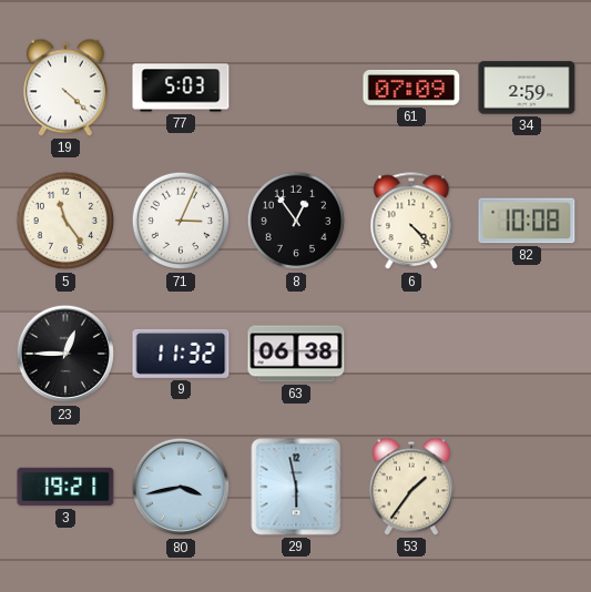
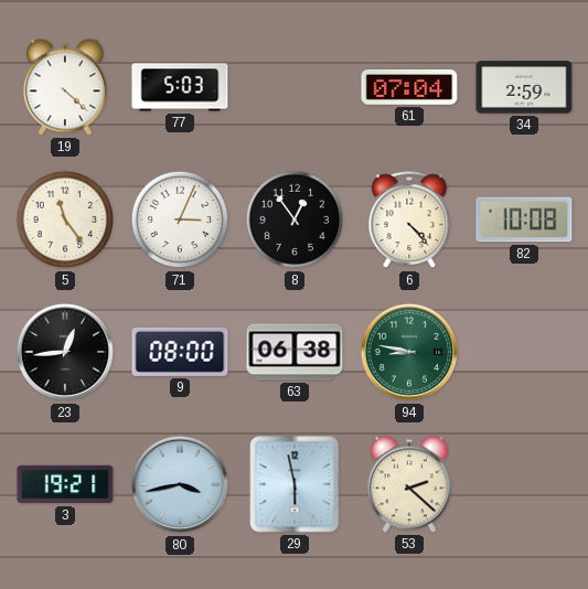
61: 07:09 -> 07:04 (409, 88)
23: 12:45 -> 12:44 (65, 352)
9: 11:32 -> 08:00 (180, 352)
94: none -> 8:47 (409, 352)
53: 1:36 -> 2:22 (409, 484)
